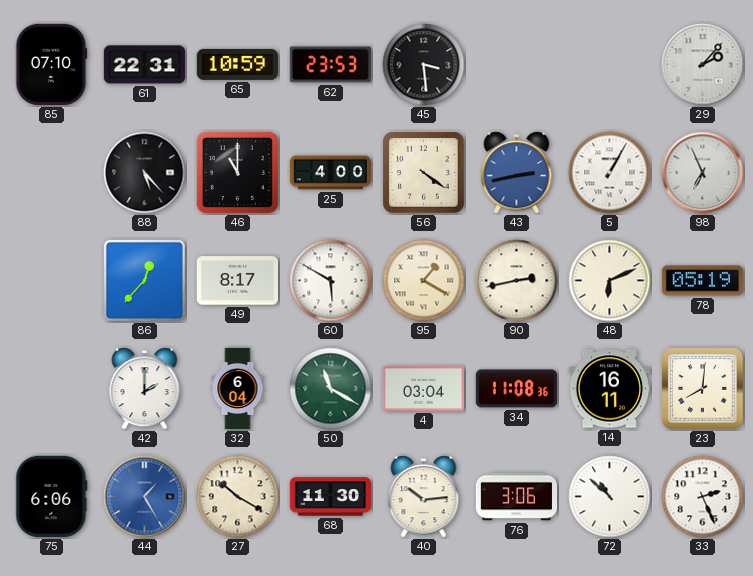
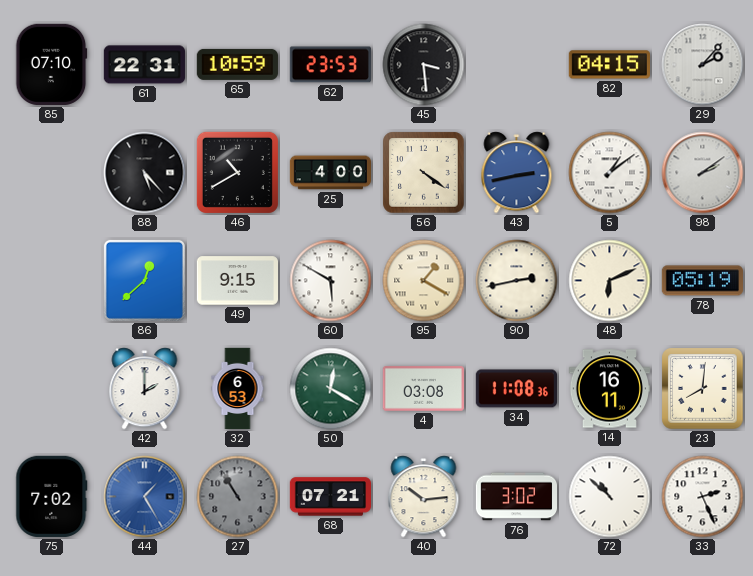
82: none -> 04:15 (609, 65)
46: 11:00 -> 10:40 (237, 172)
5: 1:05 -> 1:09 (610, 173)
98: 6:56 -> 2:09 (703, 173)
86: 12:37 -> 12:38 (144, 280)
49: 8:17 -> 9:15 (237, 281)
32: 6:04 -> 6:53 (238, 389)
50: 11:20 -> 12:20 (331, 389)
4: 03:04 -> 03:08 (423, 389)
75: 6:06 -> 7:02 (52, 496)
27: 10:20 -> 10:55 (238, 497)
27 dial: cream -> grey (238, 497)
68: 11:30 -> 07:21 (330, 497)
76: 3:06 -> 3:02 (516, 497)
